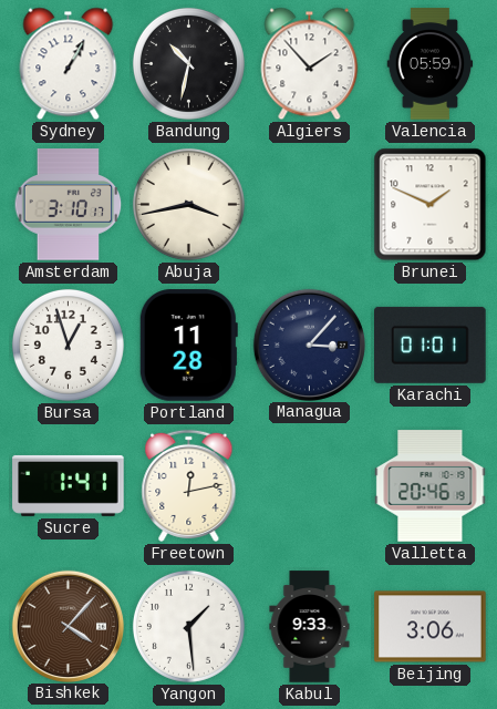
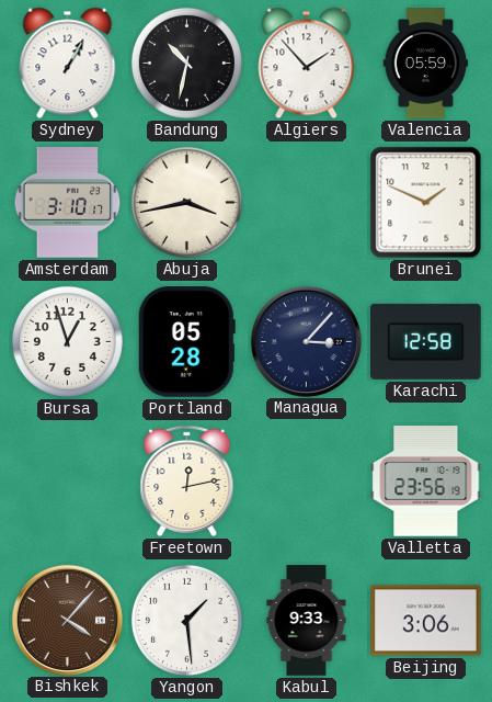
Portland: 11:28 -> 05:28 (186, 342)
Karachi: 01:01 -> 12:58 (426, 341)
Sucre: 1:41 -> none (69, 485)
Valletta: 20:46 -> 23:56 (426, 482)
